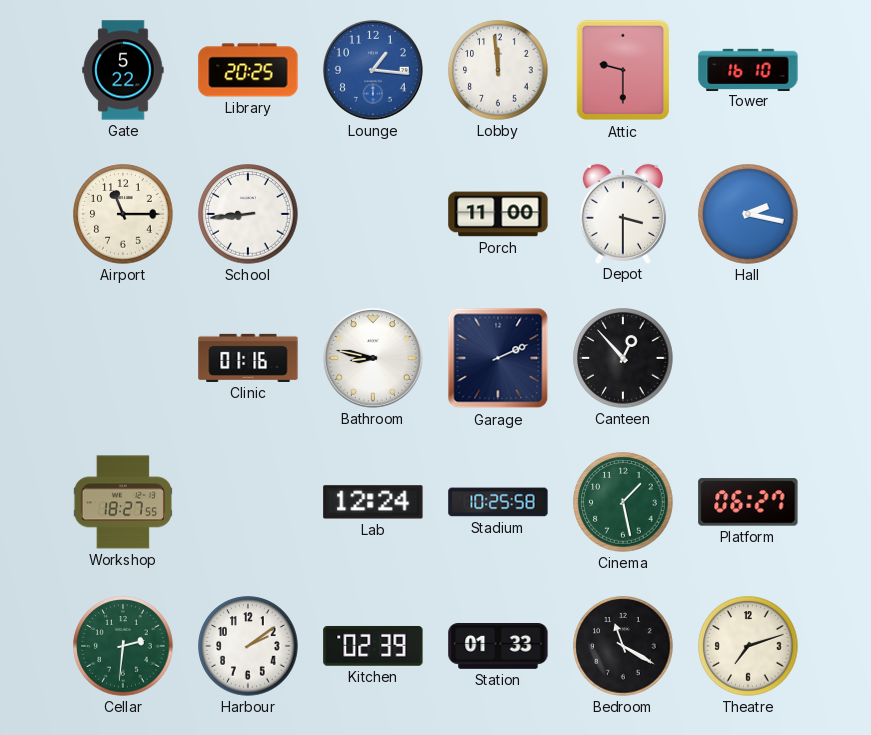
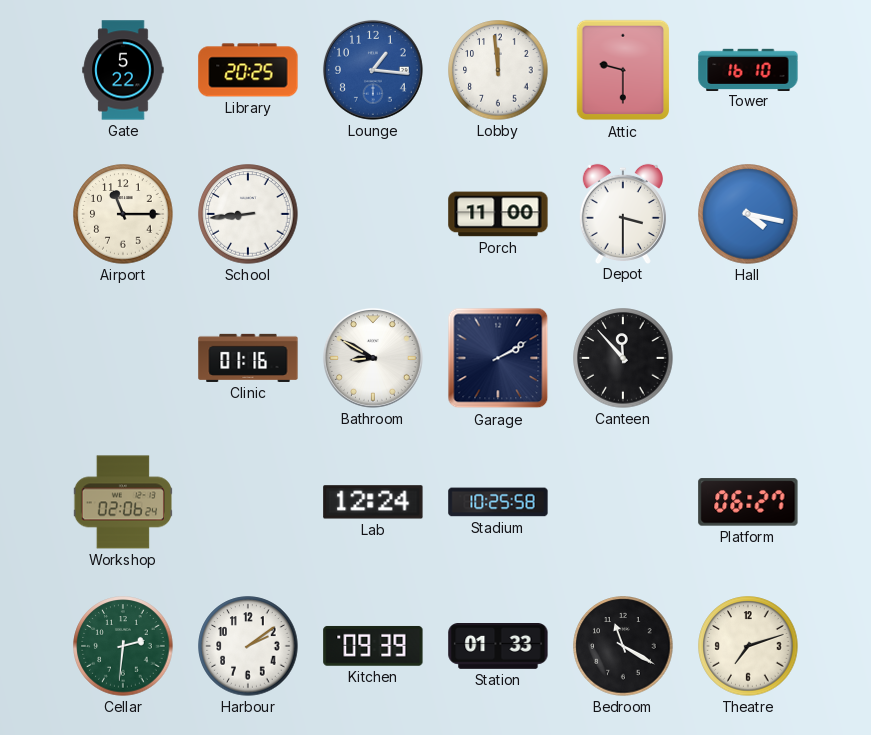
Hall: 2:17 -> 4:17 (748, 214)
Bathroom: 8:47 -> 8:50 (373, 358)
Garage: 2:11 -> 2:10 (498, 358)
Canteen: 12:53 -> 11:53 (623, 358)
Workshop: 18:27 -> 02:06 (122, 502)
Cinema: 1:28 -> none (623, 502)
Kitchen: 02:39 -> 09:39 (373, 646)
